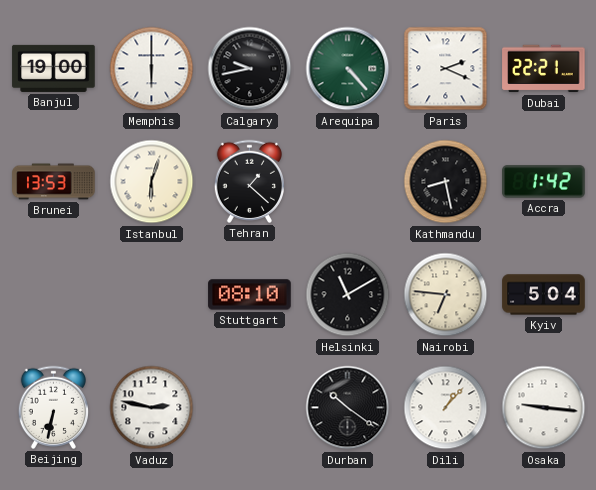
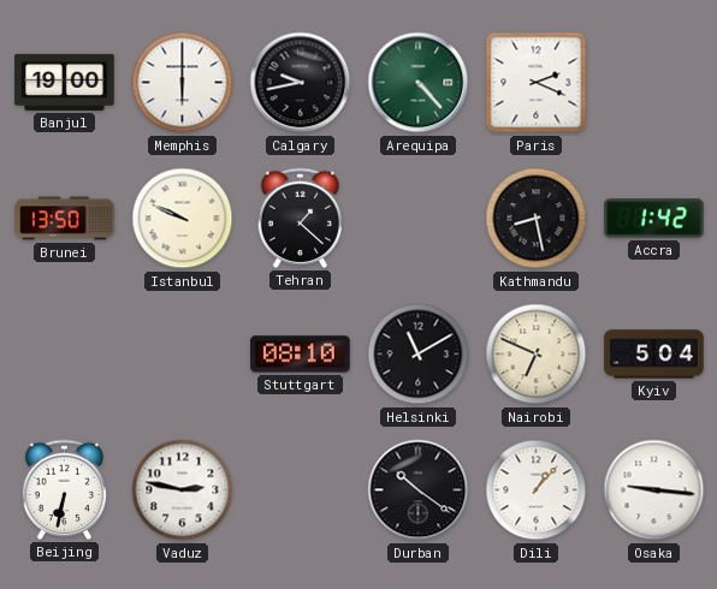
Dubai: 22:21 -> none (544, 69)
Brunei: 13:53 -> 13:50 (65, 219)
Istanbul: 6:03 -> 9:49 (183, 219)
Nairobi: 6:46 -> 6:49 (537, 355)
